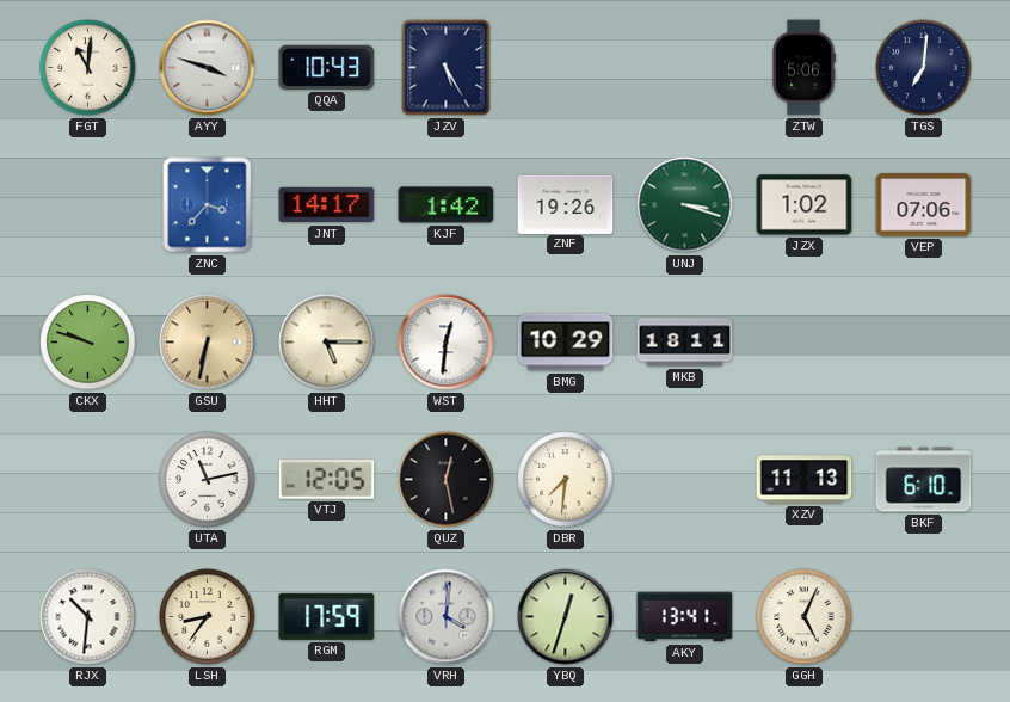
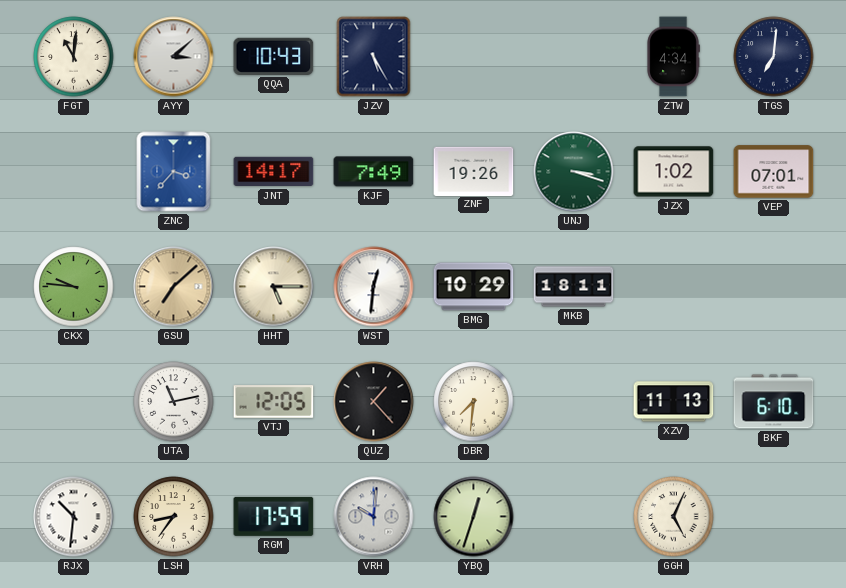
AYY: 3:48 -> 3:08 (174, 57)
ZTW: 5:06 -> 4:34 (673, 57)
KJF: 1:42 -> 7:49 (374, 172)
VEP: 07:06 -> 07:01 (774, 172)
CKX: 9:48 -> 9:46 (74, 287)
GSU: 6:32 -> 7:08 (174, 287)
QUZ: 12:28 -> 1:23 (374, 402)
VRH: 4:01 -> 10:01 (374, 517)
AKY: 13:41 -> none (685, 617)
